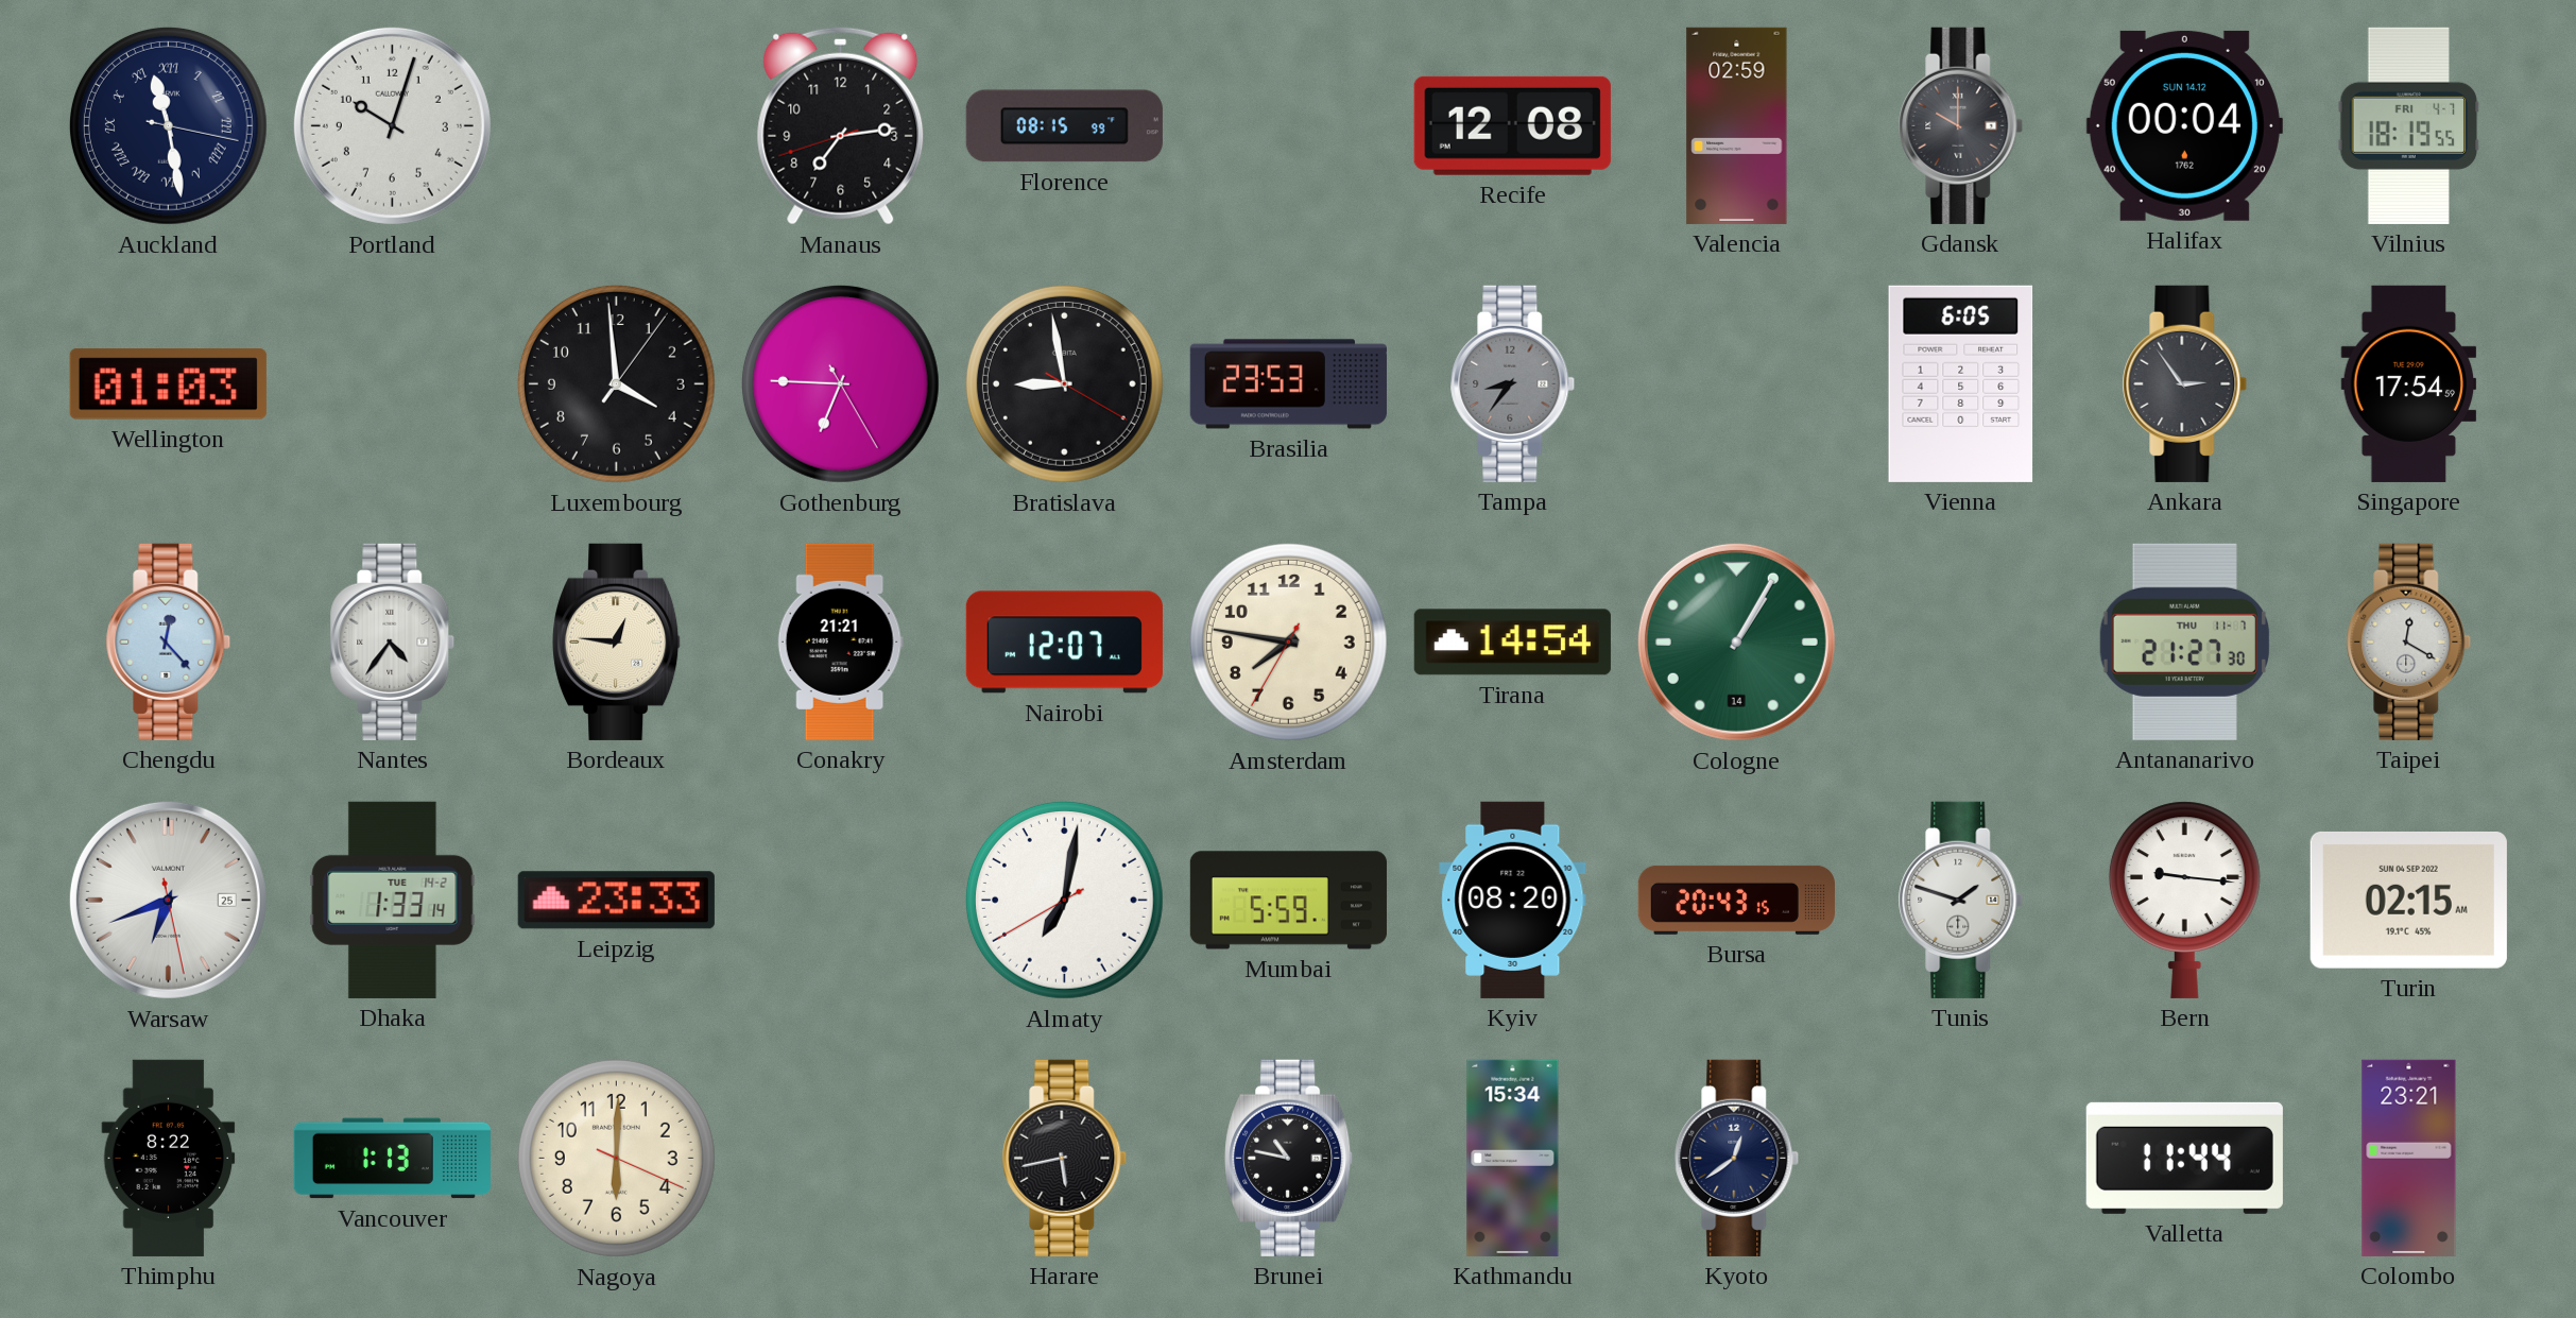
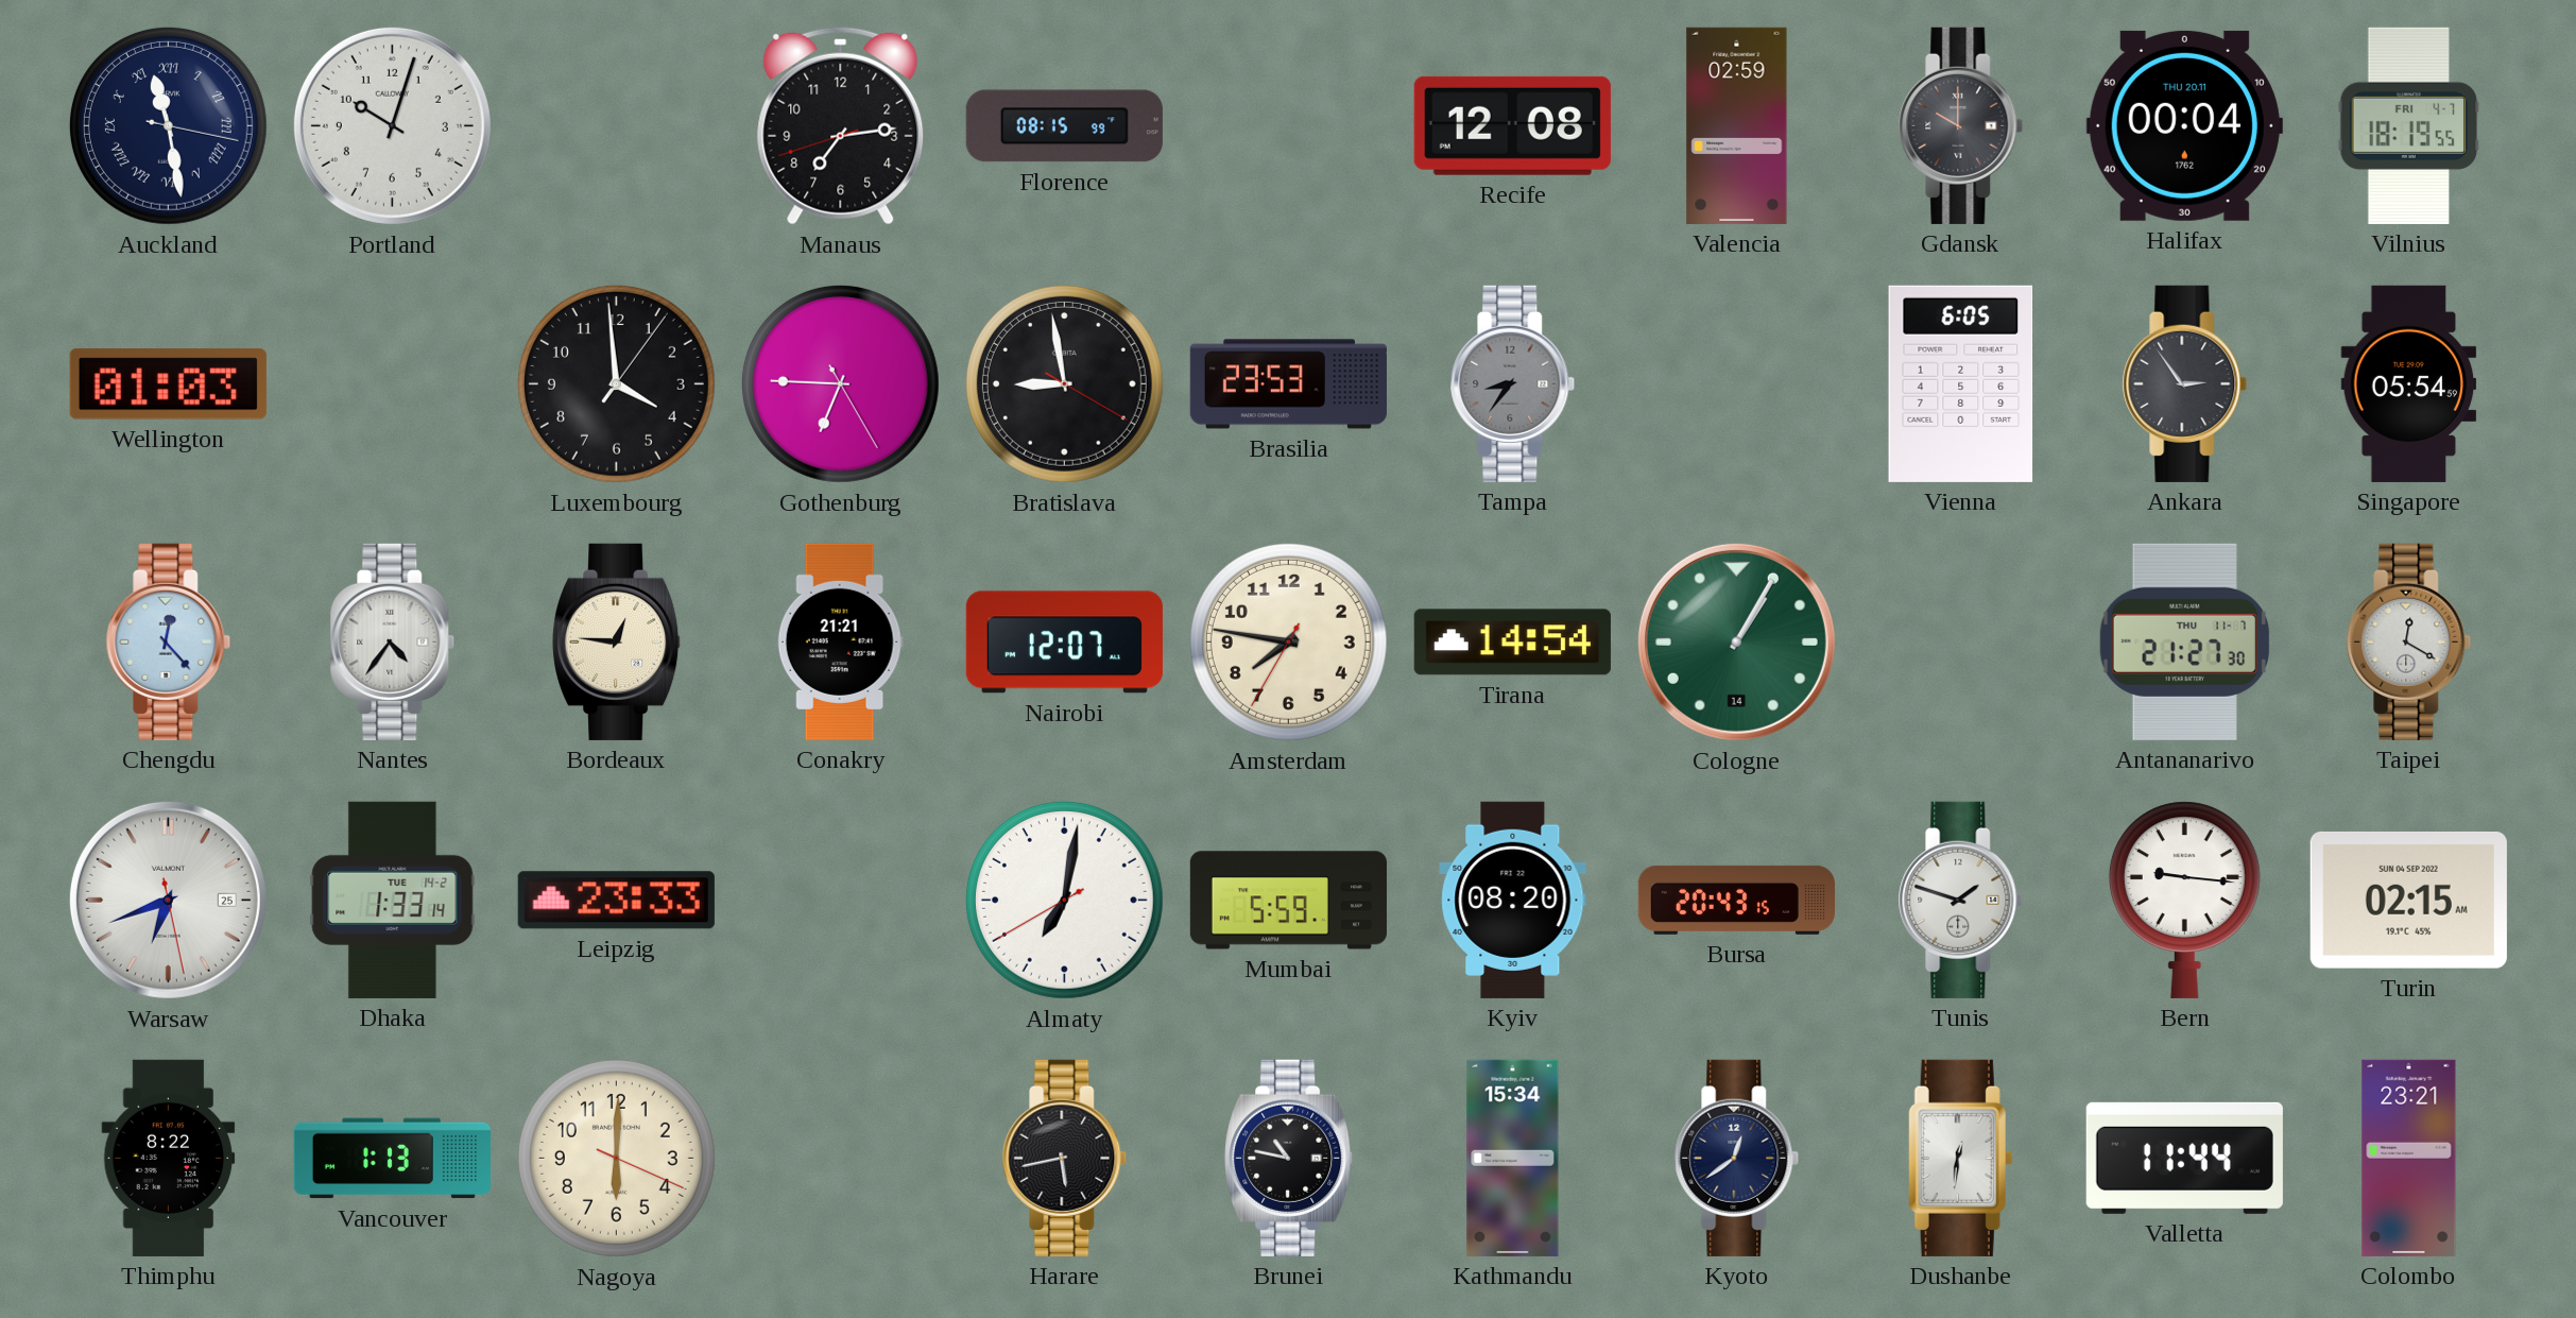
Halifax date: SUN 14.12 -> THU 20.11 (2184, 125)
Singapore: 17:54 -> 05:54 (2409, 383)
Dushanbe: none -> 12:31 (1960, 1158)
